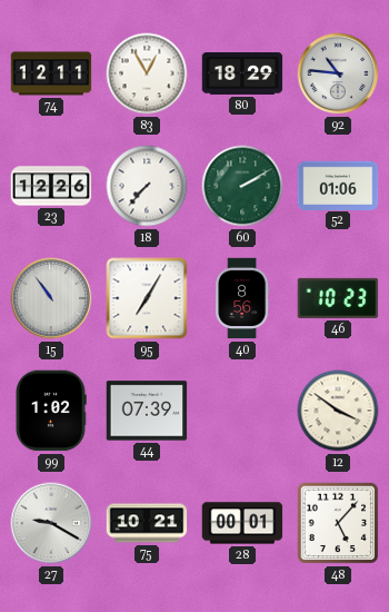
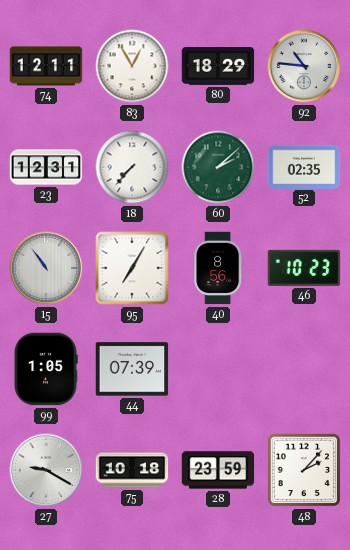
23: 12:26 -> 12:31 (46, 167)
60: 2:10 -> 2:08 (218, 167)
52: 01:06 -> 02:35 (304, 166)
99: 1:02 -> 1:05 (46, 369)
12: 3:51 -> none (338, 411)
75: 10:21 -> 10:18 (132, 470)
28: 00:01 -> 23:59 (218, 470)
48: 5:07 -> 2:07 (304, 470)
